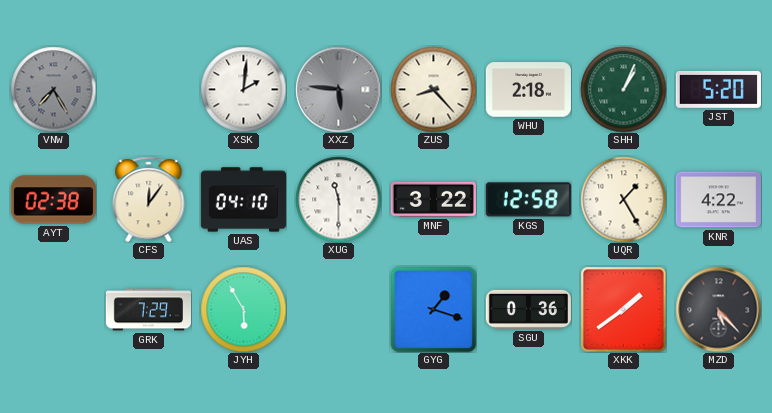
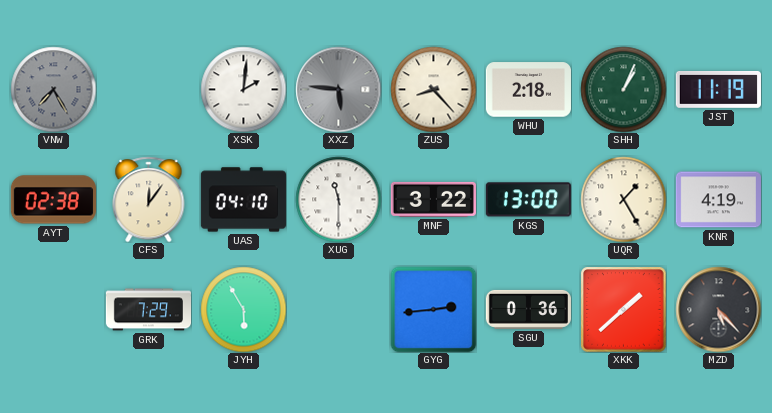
JST: 5:20 -> 11:19 (718, 89)
KGS: 12:58 -> 13:00 (528, 200)
KNR: 4:22 -> 4:19 (718, 200)
GYG: 1:18 -> 2:44 (433, 309)
XKK: 1:39 -> 1:38 (623, 309)
